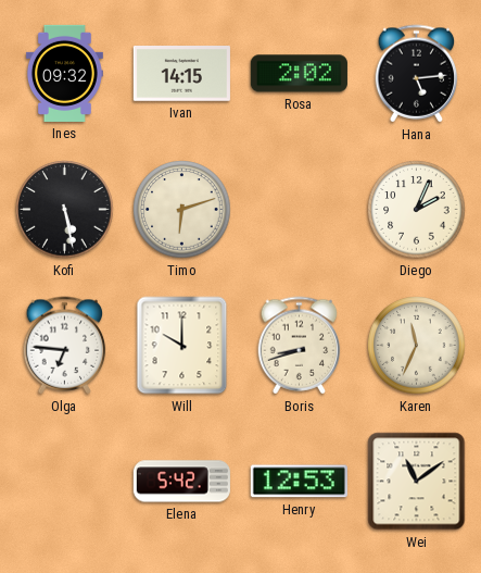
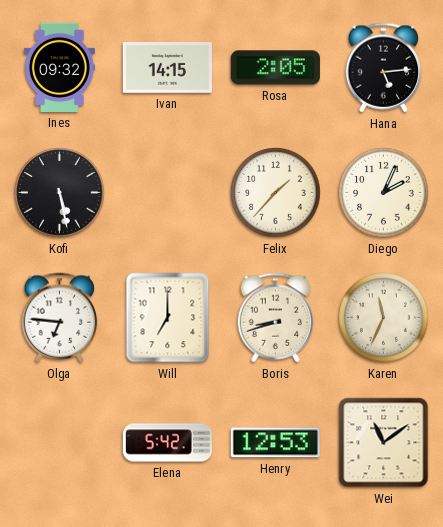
Rosa: 2:02 -> 2:05 (275, 68)
Timo: 6:12 -> none (182, 210)
Felix: none -> 1:37 (276, 193)
Will: 10:00 -> 7:00 (168, 318)
